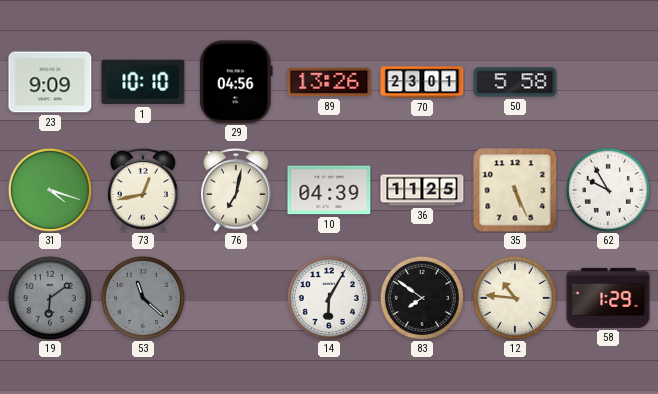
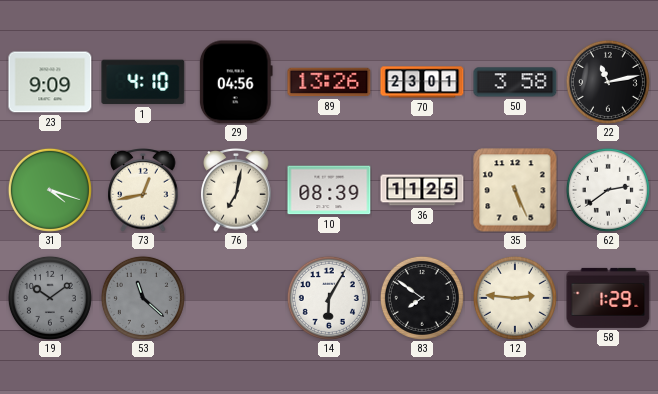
1: 10:10 -> 4:10 (143, 82)
50: 5:58 -> 3:58 (515, 82)
22: none -> 11:13 (608, 82)
10: 04:39 -> 08:39 (329, 190)
62: 9:55 -> 2:39 (608, 190)
19: 6:09 -> 10:09 (50, 298)
12: 10:46 -> 2:46 (515, 298)
